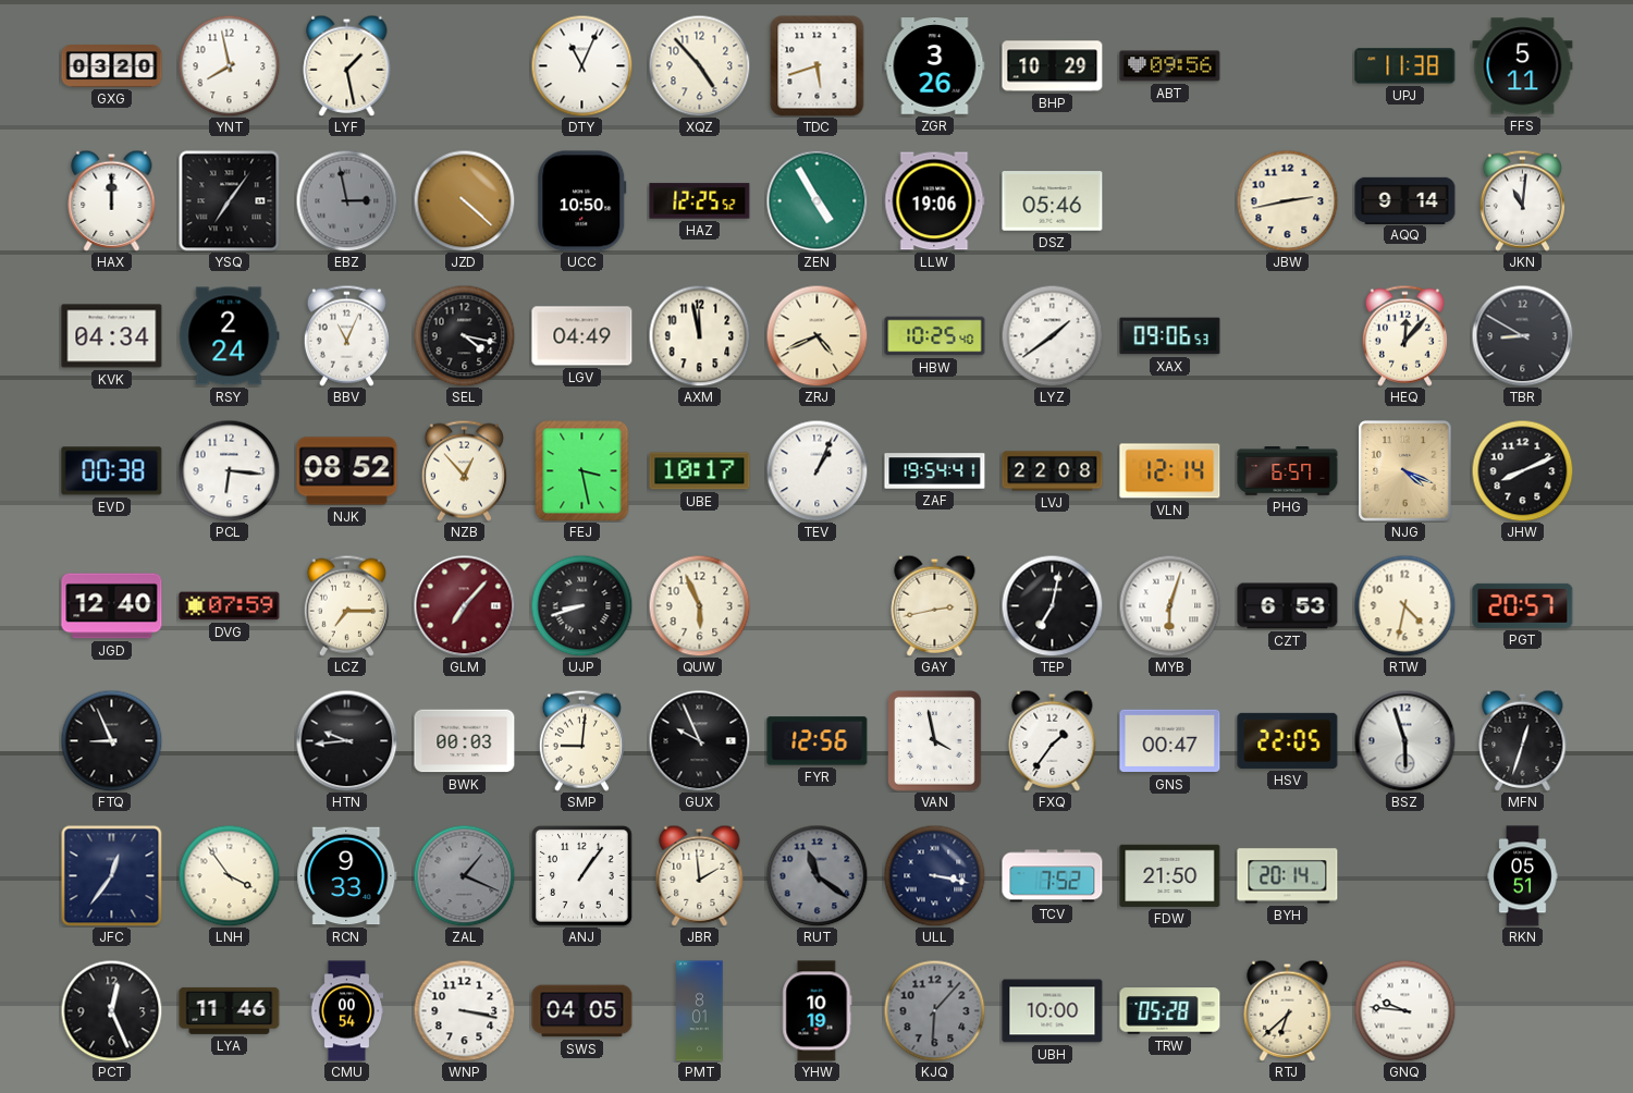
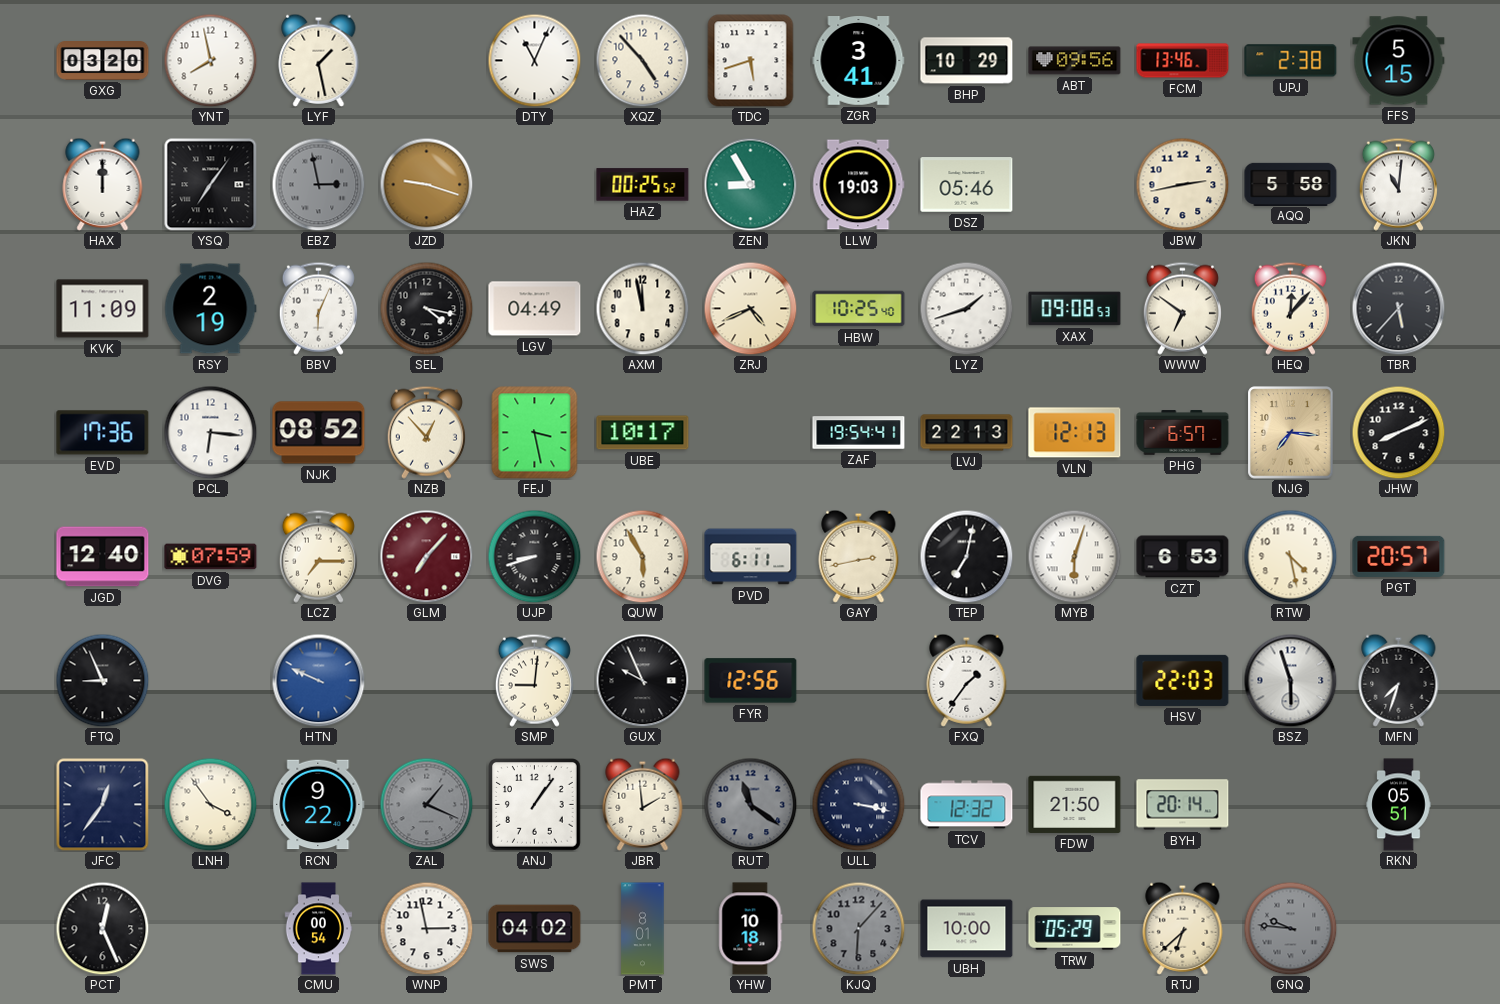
ZGR: 3:26 -> 3:41 (859, 61)
FCM: none -> 13:46 (1183, 61)
UPJ: 11:38 -> 2:38 (1291, 61)
FFS: 5:11 -> 5:15 (1399, 61)
JZD: 4:22 -> 9:18 (426, 184)
UCC: 10:50 -> none (582, 201)
HAZ: 12:25 -> 00:25 (643, 185)
ZEN: 4:55 -> 8:55 (750, 184)
LLW: 19:06 -> 19:03 (859, 185)
AQQ: 9:14 -> 5:58 (1291, 184)
KVK: 04:34 -> 11:09 (103, 309)
RSY: 2:24 -> 2:19 (211, 309)
BBV: 11:04 -> 6:04 (318, 308)
LYZ: 1:39 -> 1:42 (966, 308)
XAX: 09:06 -> 09:08 (1075, 309)
WWW: none -> 6:51 (1182, 308)
TBR: 8:50 -> 5:37 (1398, 308)
EVD: 00:38 -> 17:36 (103, 433)
TEV: 1:04 -> none (816, 470)
LVJ: 22:08 -> 22:13 (967, 433)
VLN: 12:14 -> 12:13 (1075, 433)
NJG: 4:19 -> 7:16 (1291, 433)
QUW: 5:56 -> 5:55 (642, 556)
PVD: none -> 6:11 (751, 557)
RTW: 4:32 -> 4:28 (1290, 556)
HTN: 9:44 -> 9:49 (318, 680)
HTN dial: black -> blue (318, 680)
BWK: 00:03 -> none (465, 741)
VAN: 3:58 -> none (935, 741)
GNS: 00:47 -> none (1170, 741)
HSV: 22:05 -> 22:03 (1183, 680)
MFN: 12:33 -> 7:33 (1399, 680)
RCN: 9:33 -> 9:22 (319, 805)
TCV: 7:52 -> 12:32 (967, 805)
LYA: 11:46 -> none (230, 1010)
WNP: 3:17 -> 2:58 (426, 928)
SWS: 04:05 -> 04:02 (535, 929)
YHW: 10:19 -> 10:18 (751, 929)
TRW: 05:28 -> 05:29 (1075, 929)
GNQ dial: white -> grey (1290, 928)
